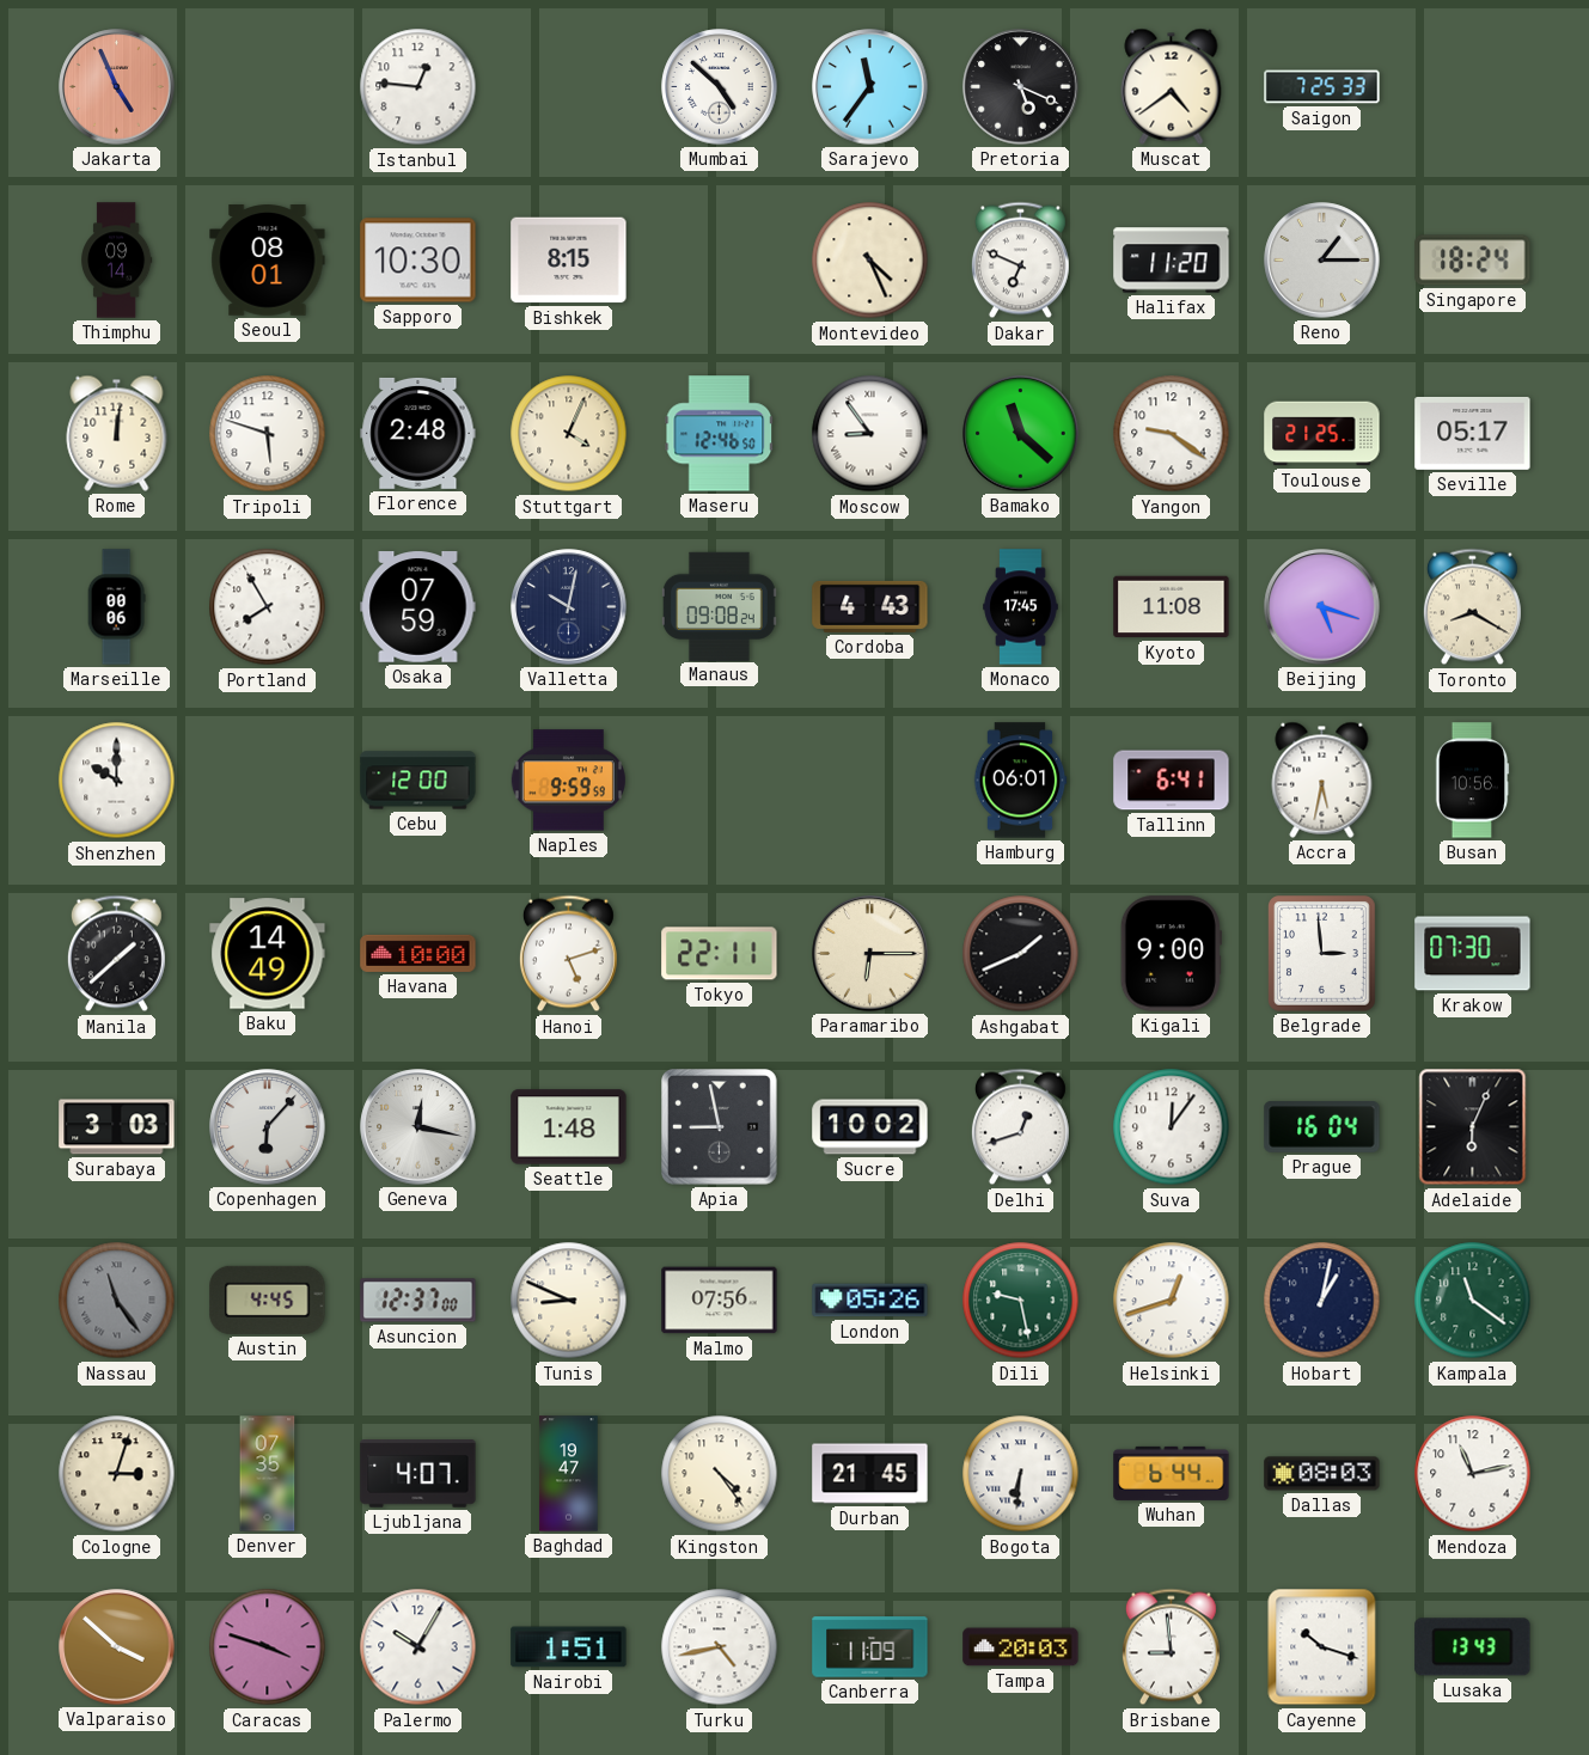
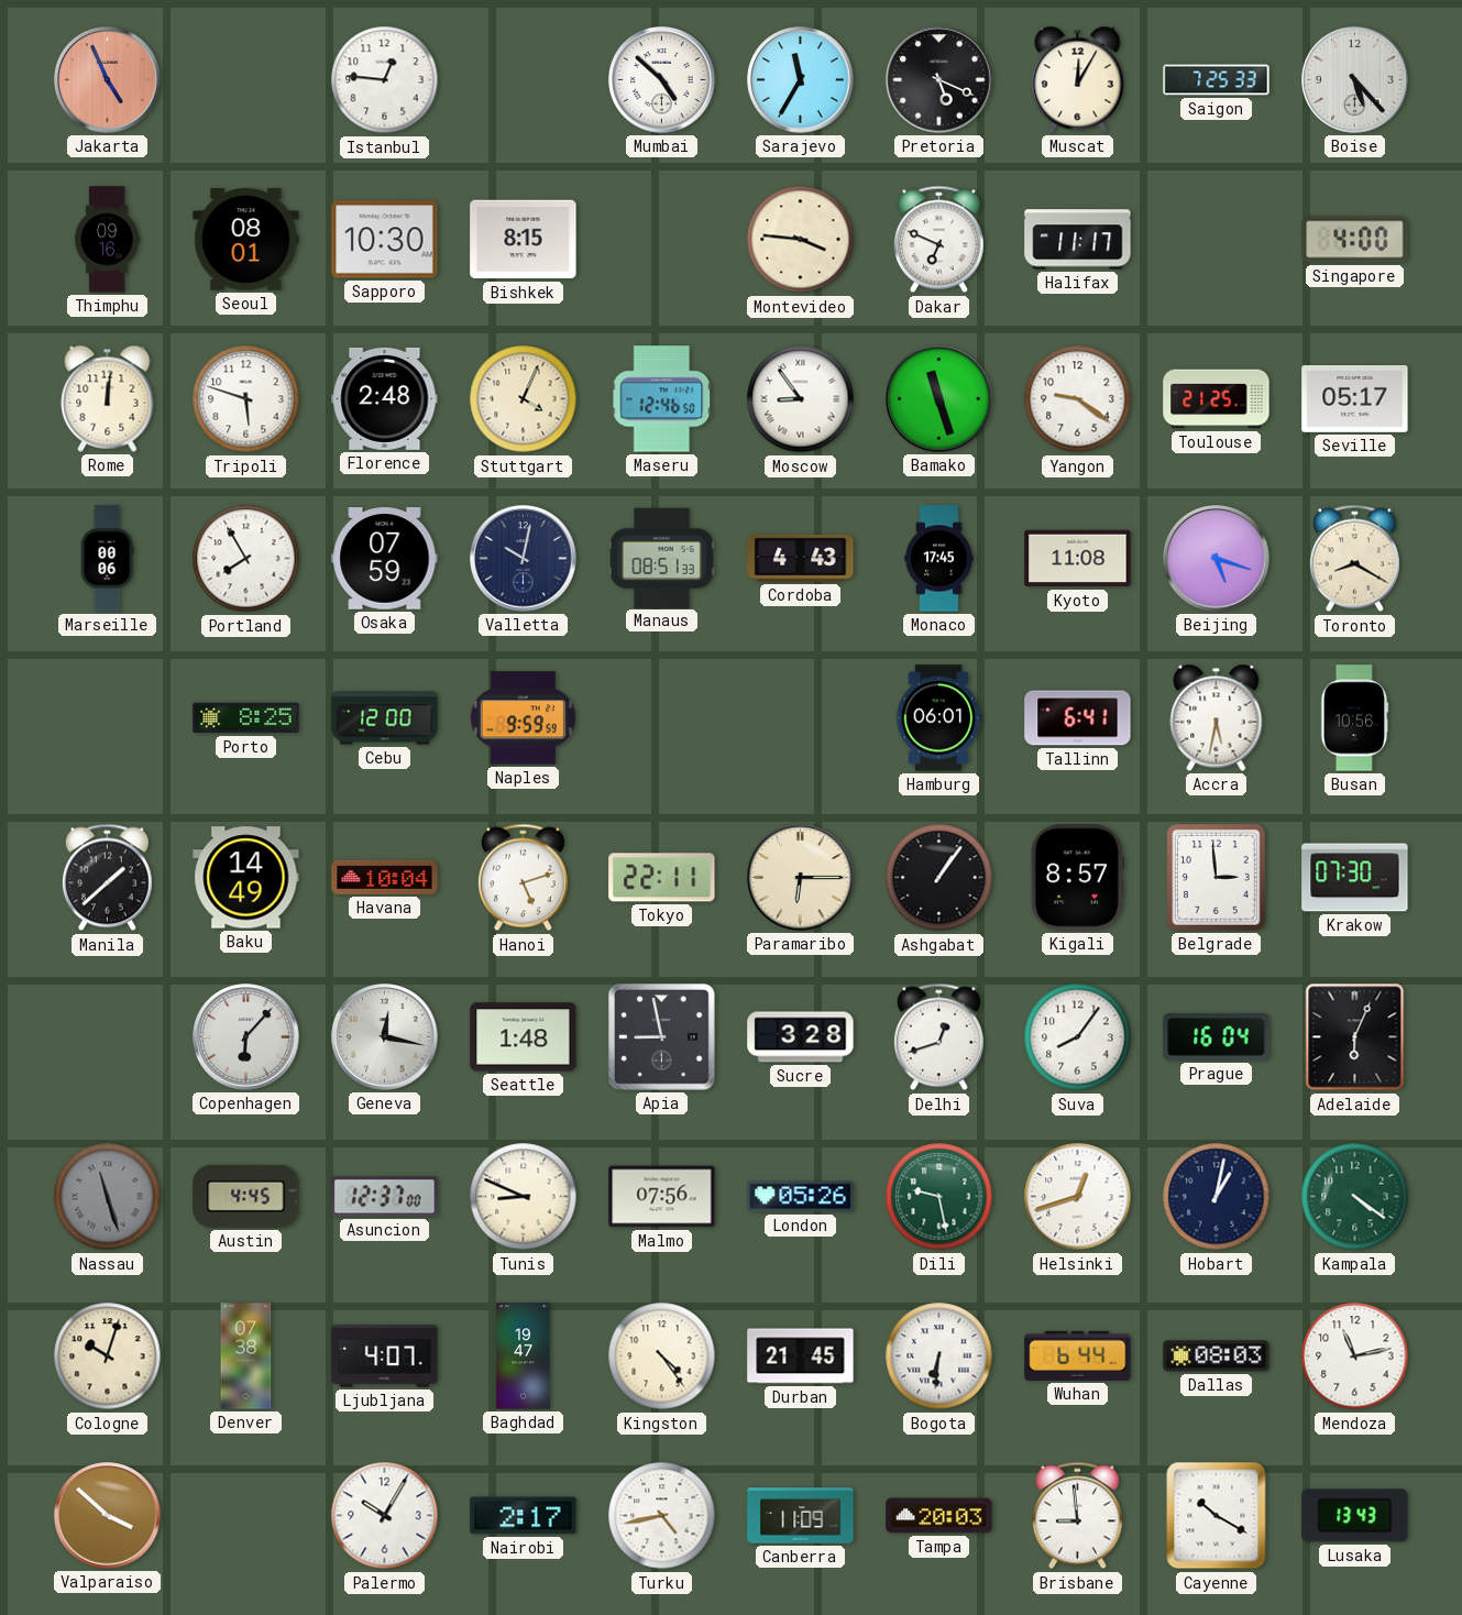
Sarajevo: 11:36 -> 11:35 (801, 80)
Muscat: 4:39 -> 12:05 (1078, 79)
Boise: none -> 5:23 (1355, 80)
Thimphu: 09:14 -> 09:16 (108, 240)
Montevideo: 4:26 -> 3:46 (801, 240)
Halifax: 11:20 -> 11:17 (1078, 240)
Reno: 1:15 -> none (1322, 261)
Singapore: 18:24 -> 4:00 (1355, 240)
Bamako: 11:22 -> 11:27 (939, 399)
Manaus: 09:08 -> 08:51 (661, 558)
Shenzhen: 10:00 -> none (117, 781)
Porto: none -> 8:25 (246, 718)
Havana: 10:00 -> 10:04 (385, 877)
Ashgabat: 1:41 -> 1:06 (939, 878)
Kigali: 9:00 -> 8:57 (1077, 878)
Surabaya: 3:03 -> none (117, 1127)
Sucre: 10:02 -> 3:28 (801, 1037)
Suva: 12:06 -> 8:06 (1078, 1037)
Nassau: 11:24 -> 11:27 (108, 1197)
Kampala: 11:21 -> 4:21 (1355, 1197)
Cologne: 3:03 -> 10:03 (108, 1356)
Denver: 07:35 -> 07:38 (246, 1356)
Caracas: 3:48 -> none (268, 1647)
Nairobi: 1:51 -> 2:17 (524, 1516)
Cayenne: 10:18 -> 10:20 (1217, 1516)
